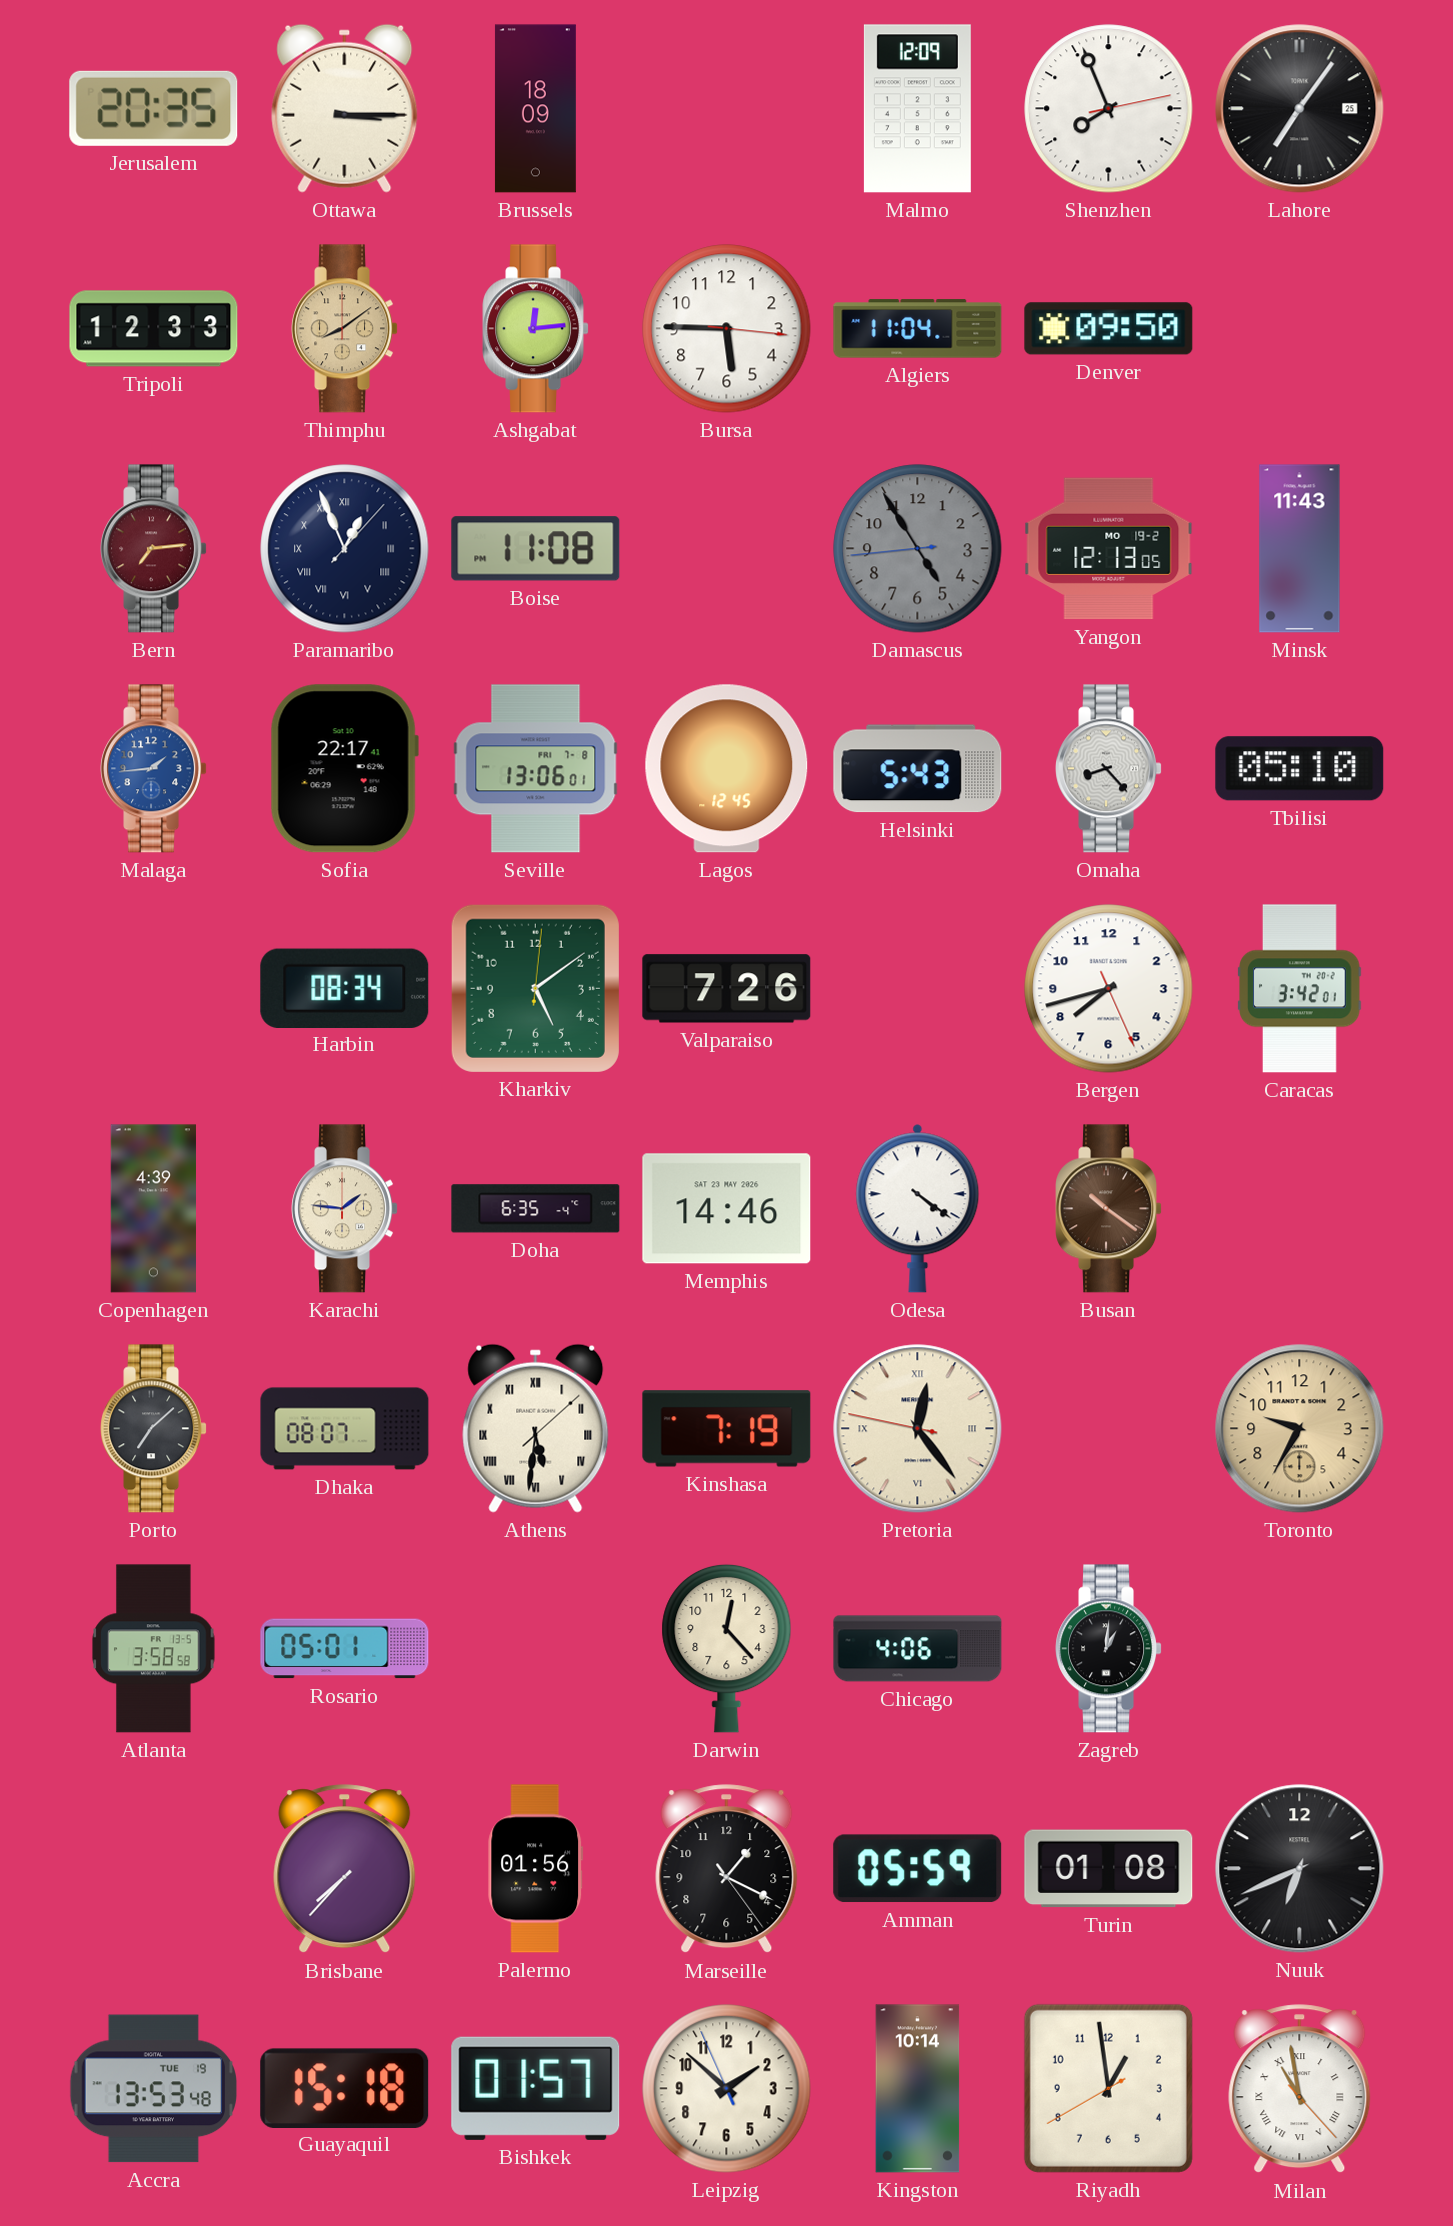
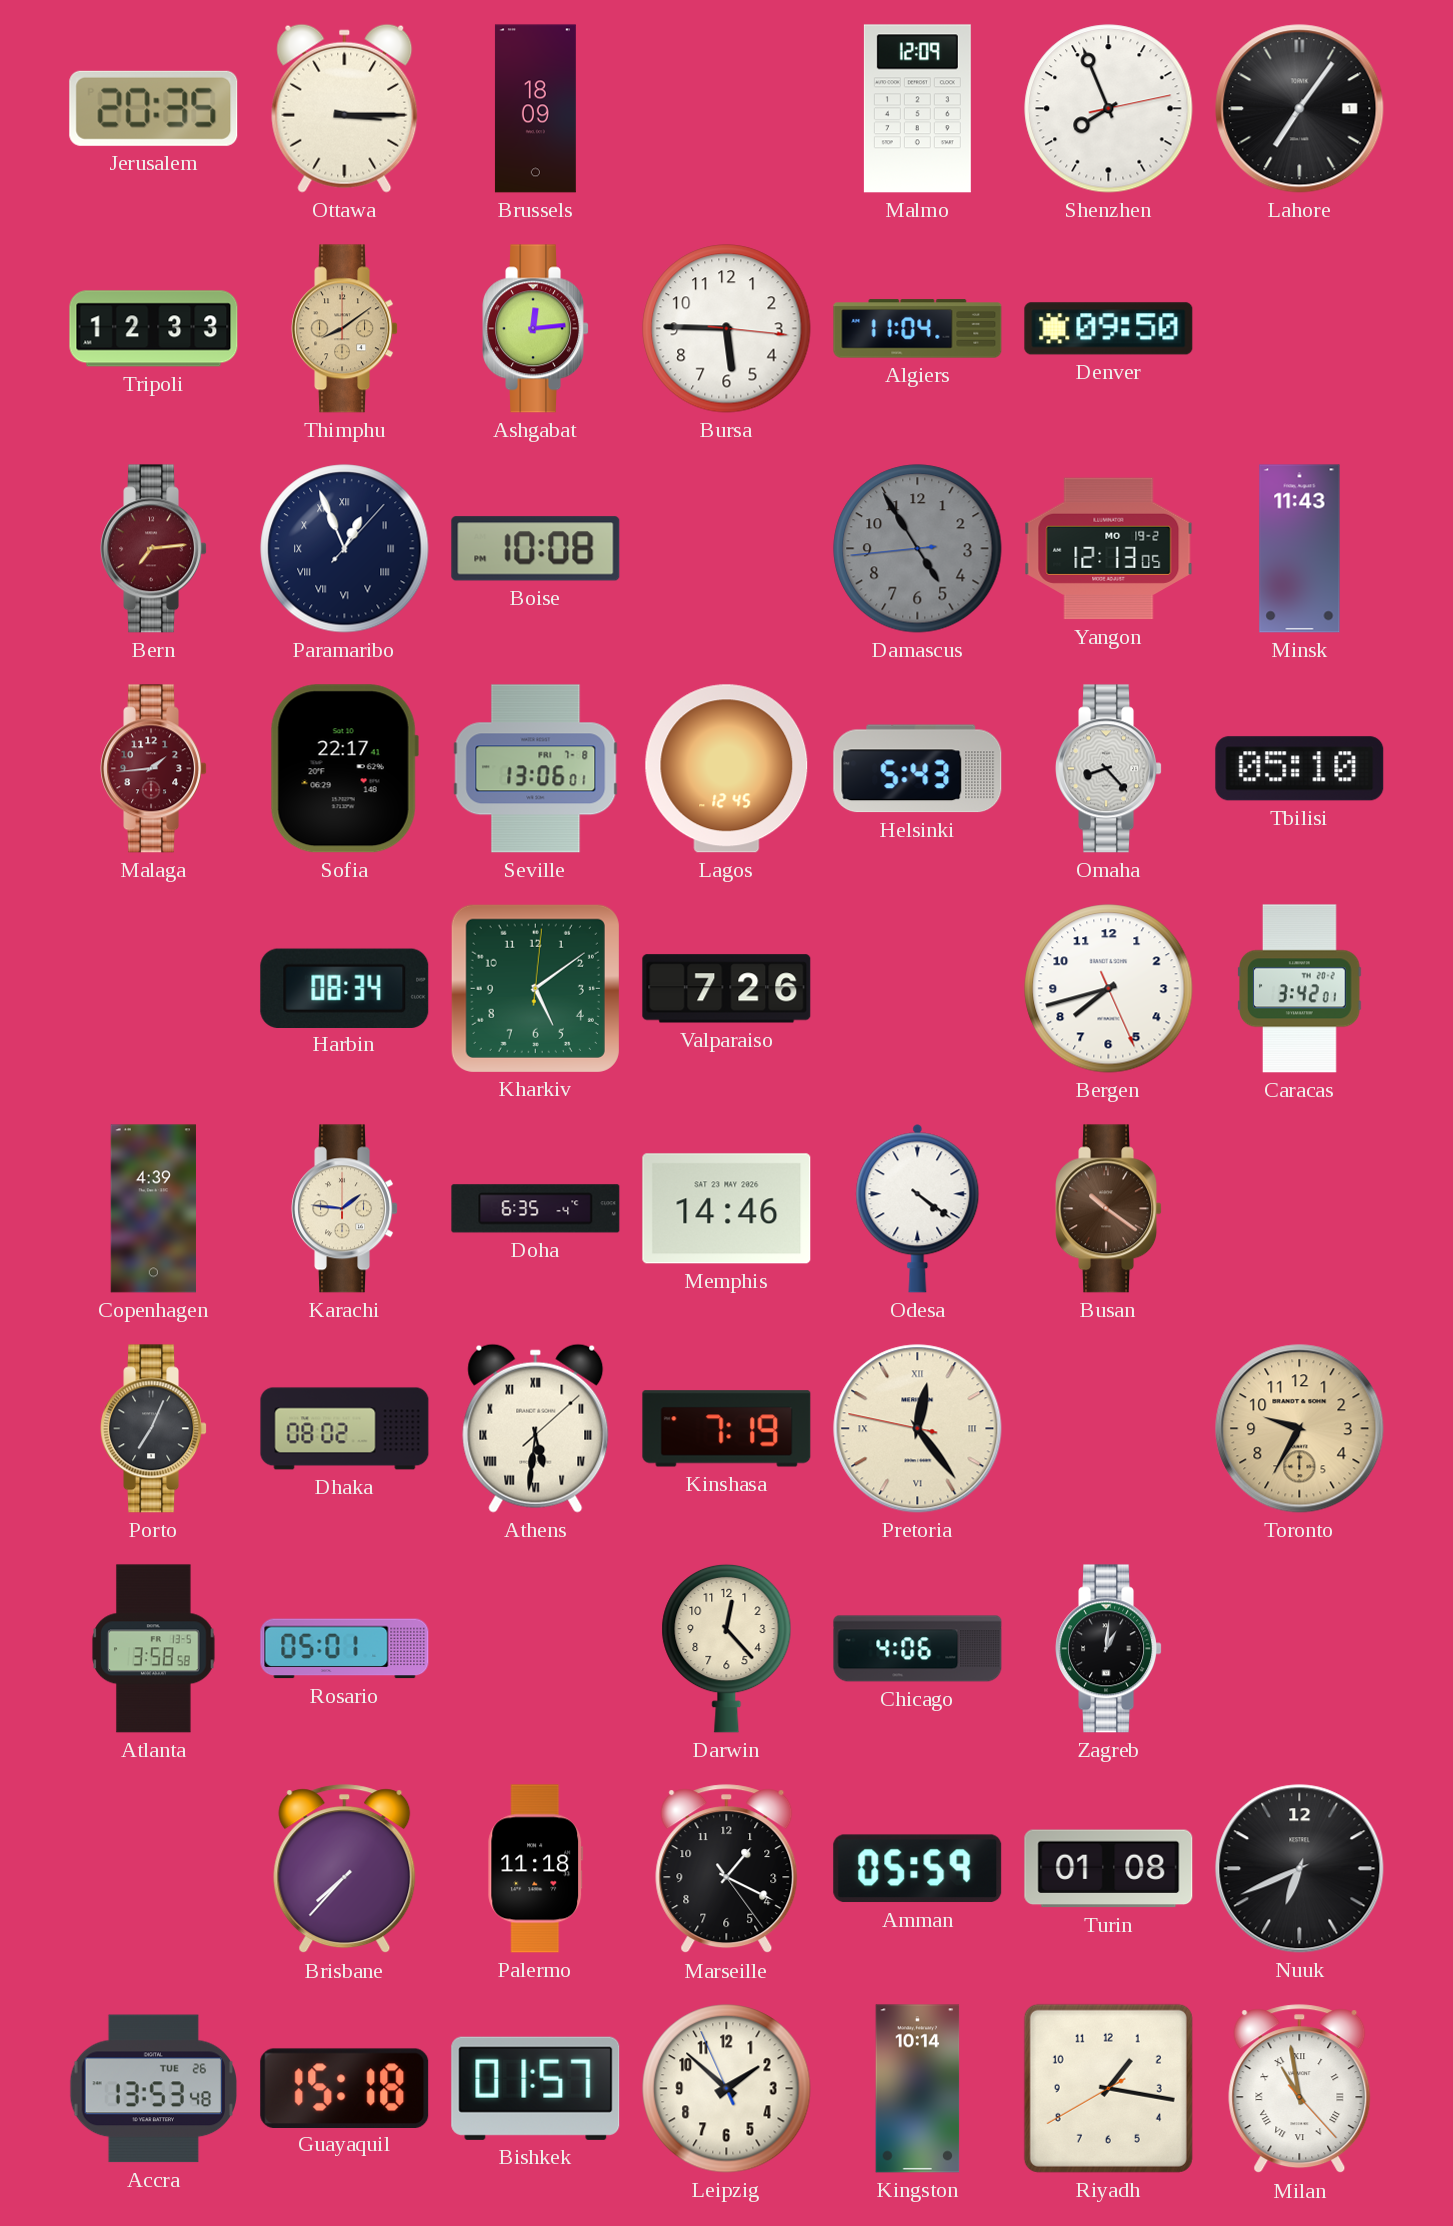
Lahore date: 25 -> 1 (1300, 109)
Boise: 11:08 -> 10:08 (536, 549)
Malaga dial: blue -> burgundy (154, 769)
Porto: 7:08 -> 7:04 (154, 1429)
Dhaka: 08:07 -> 08:02 (345, 1429)
Palermo: 01:56 -> 11:18 (536, 1869)
Accra date: TUE 19 -> TUE 26 (153, 2089)
Riyadh: 12:58 -> 1:16 (1108, 2088)
